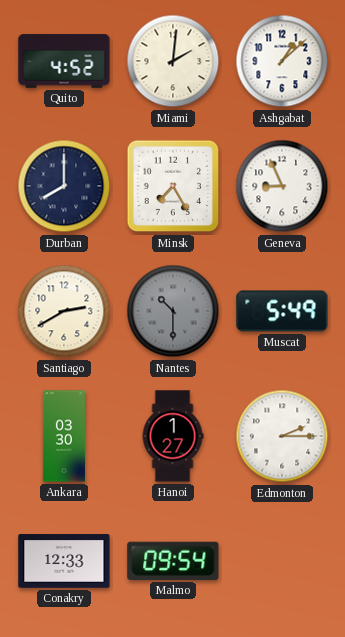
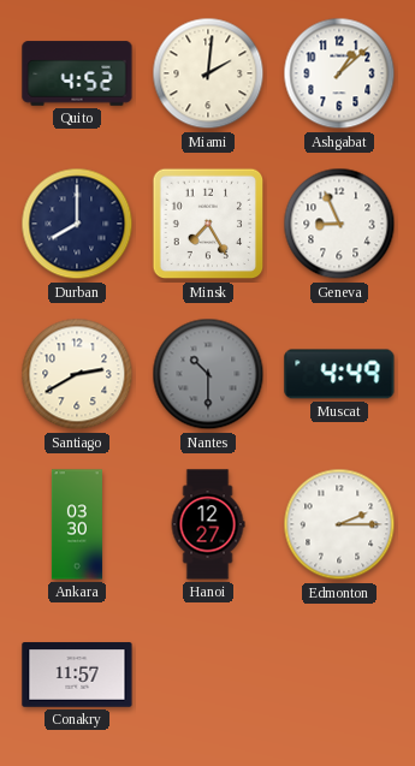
Muscat: 5:49 -> 4:49 (339, 374)
Hanoi: 1:27 -> 12:27 (208, 524)
Conakry: 12:33 -> 11:57 (77, 675)
Malmo: 09:54 -> none (173, 561)
